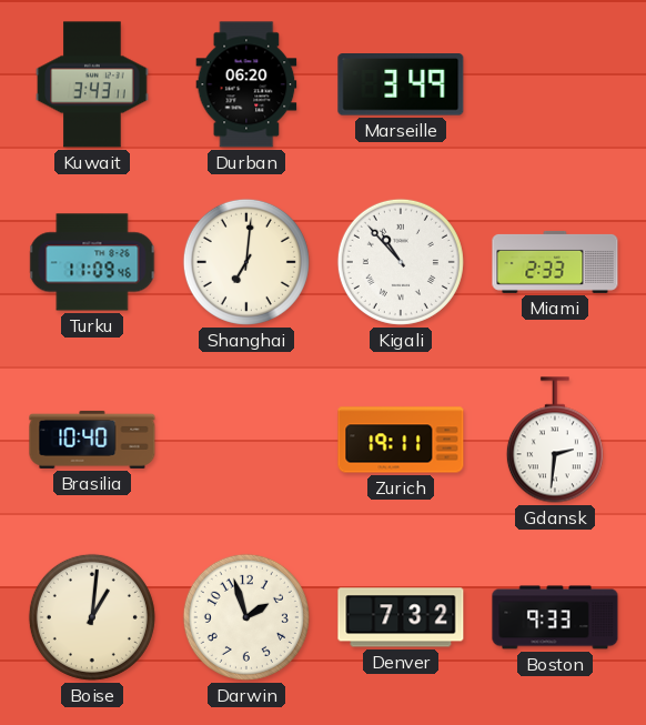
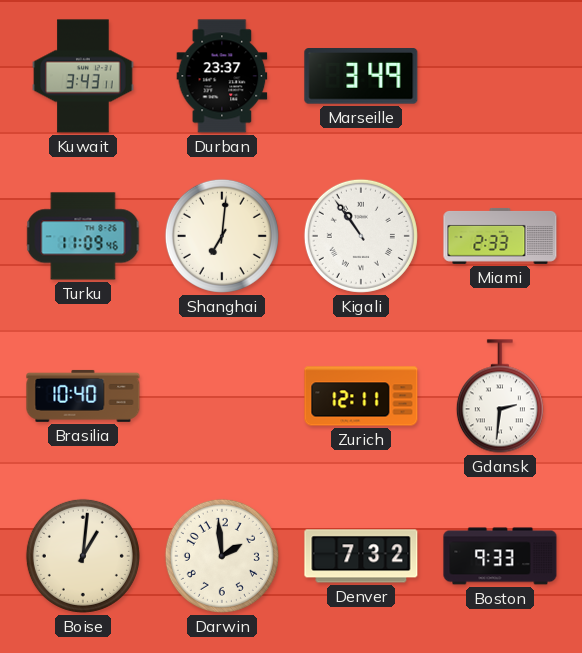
Durban: 06:20 -> 23:37 (222, 76)
Kigali: 10:53 -> 10:54 (361, 236)
Zurich: 19:11 -> 12:11 (361, 396)
Darwin: 1:57 -> 1:59 (222, 556)
